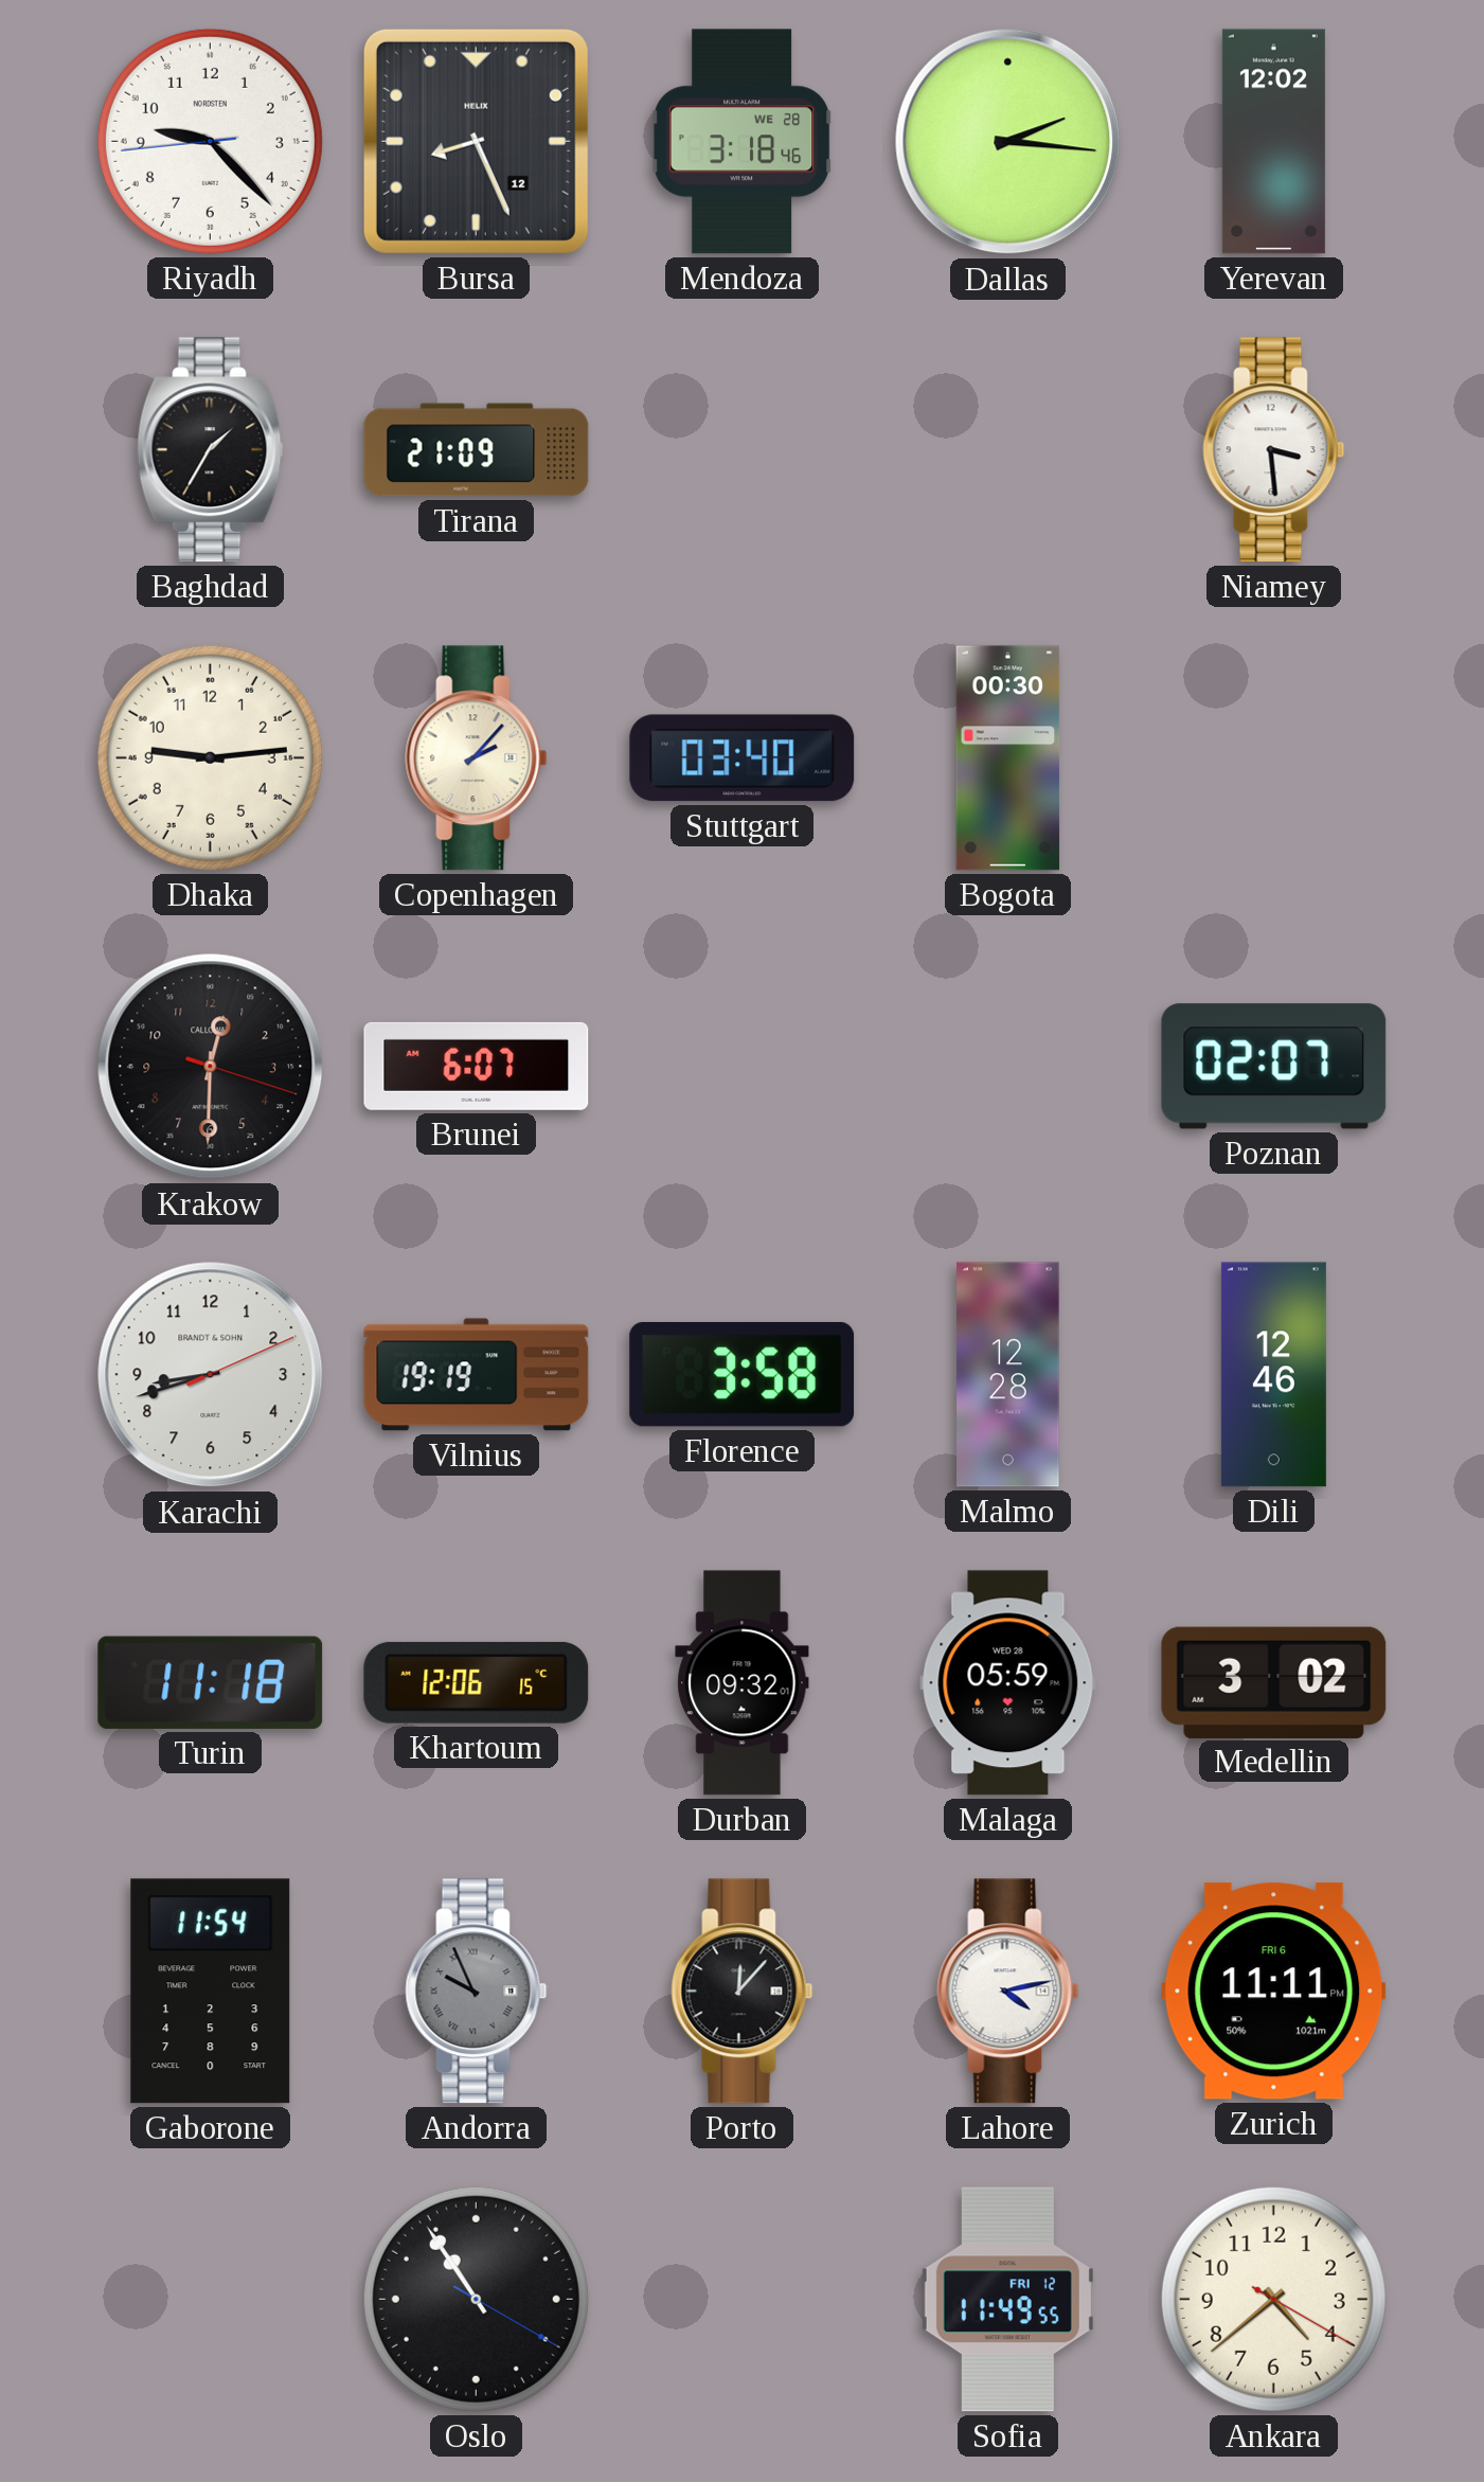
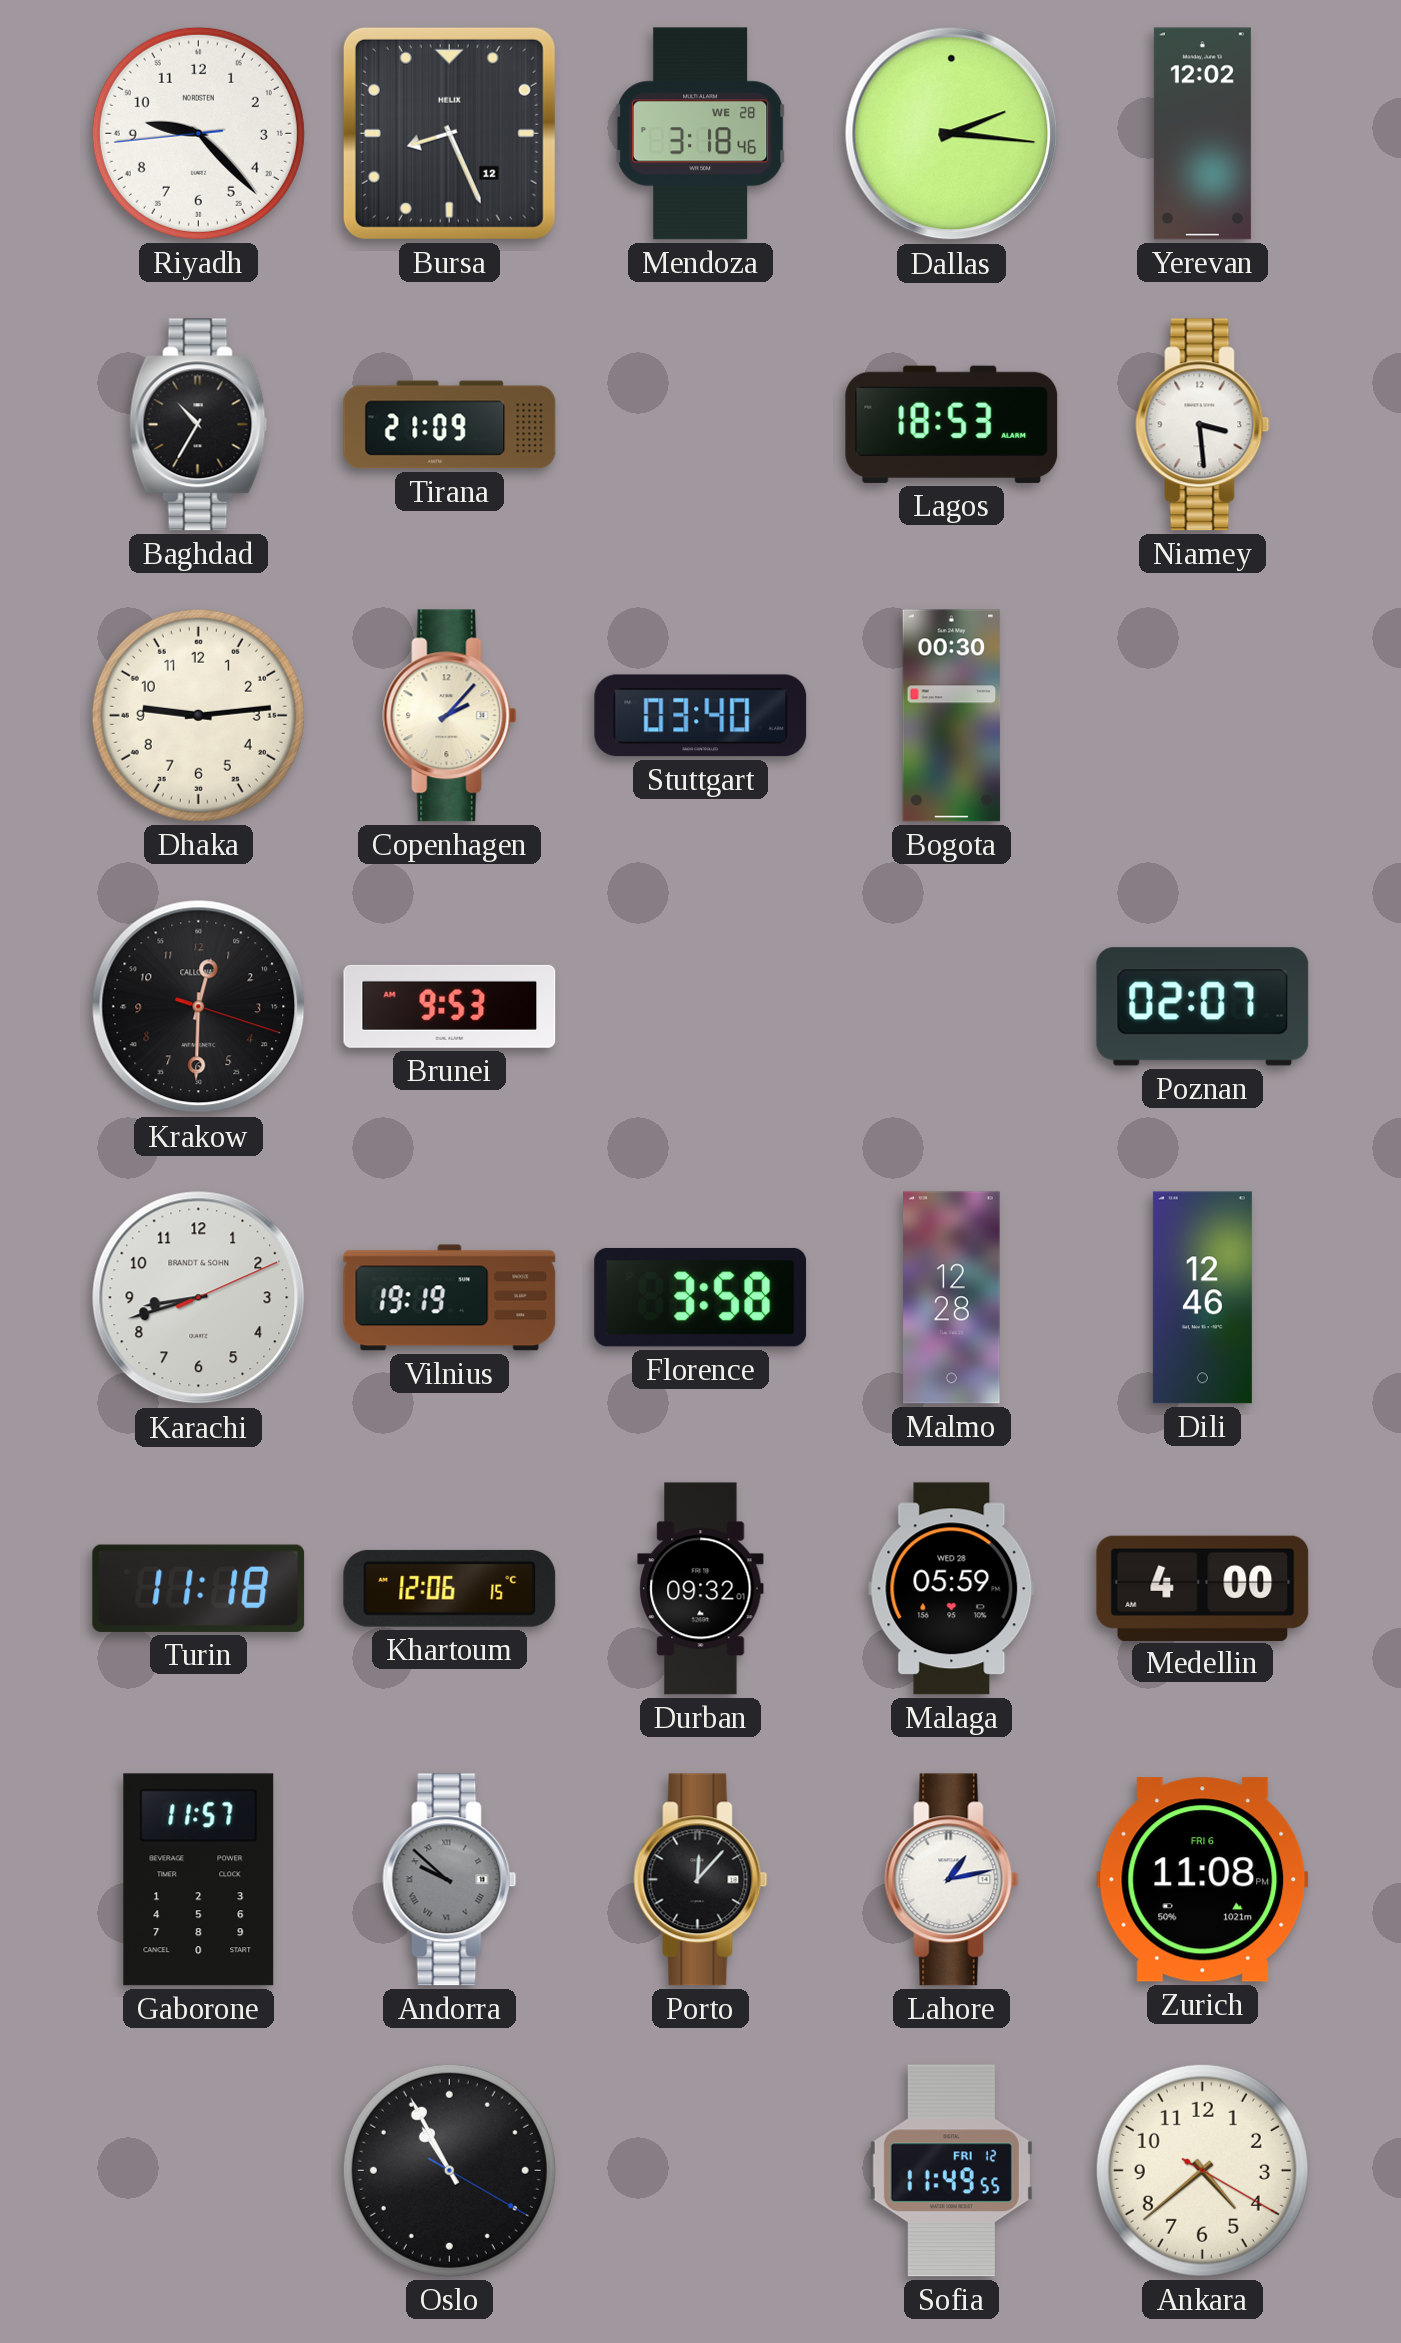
Baghdad: 1:35 -> 10:35 (199, 425)
Lagos: none -> 18:53 (952, 424)
Brunei: 6:07 -> 9:53 (450, 1006)
Medellin: 3:02 -> 4:00 (1203, 1588)
Gaborone: 11:54 -> 11:57 (199, 1880)
Andorra: 9:56 -> 9:52 (450, 1880)
Lahore: 4:13 -> 1:13 (952, 1880)
Zurich: 11:11 -> 11:08 (1203, 1880)
Oslo: 10:54 -> 10:55 (449, 2170)
